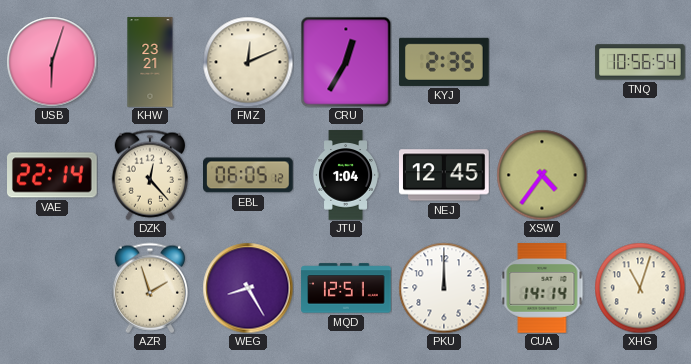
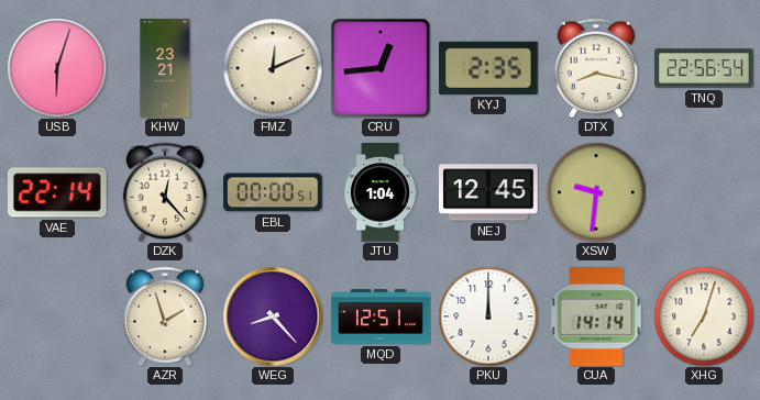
CRU: 12:35 -> 12:44 (381, 68)
DTX: none -> 8:17 (595, 68)
TNQ: 10:56 -> 22:56 (704, 68)
EBL: 06:05 -> 00:00 (274, 192)
XSW: 4:36 -> 9:31 (596, 192)
WEG: 8:25 -> 8:23 (273, 316)
XHG: 11:03 -> 7:03 (704, 316)
